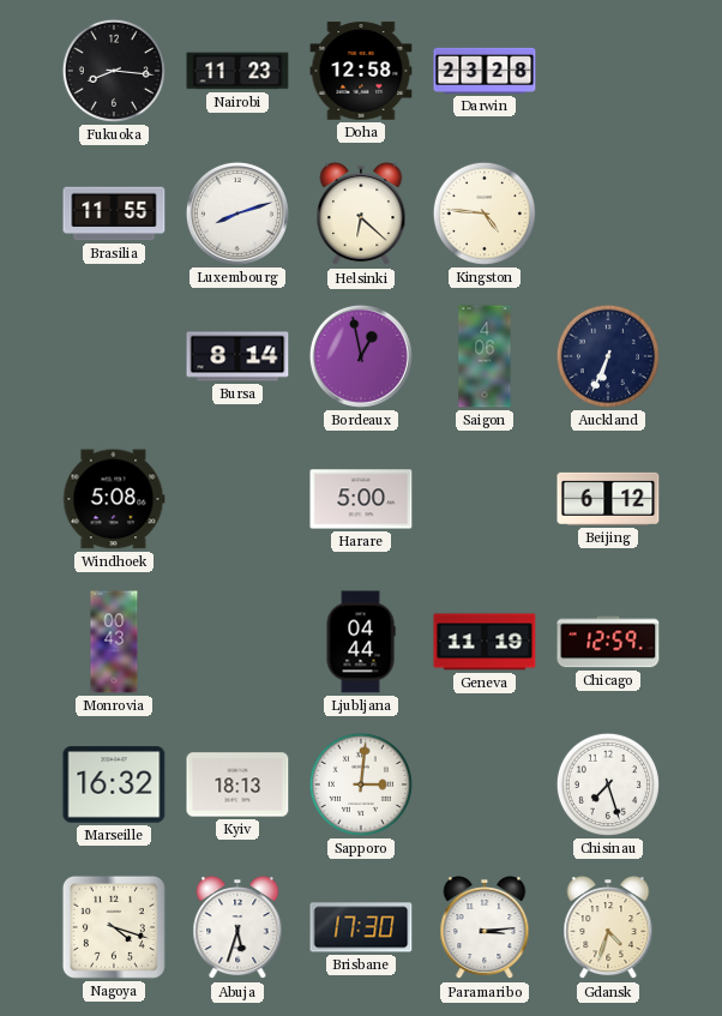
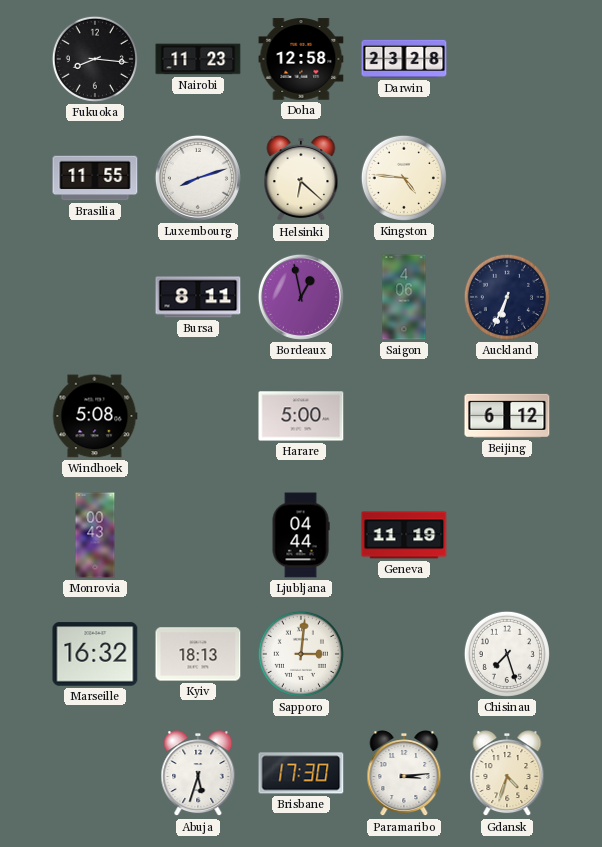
Bursa: 8:14 -> 8:11 (198, 297)
Chicago: 12:59 -> none (608, 642)
Nagoya: 4:18 -> none (114, 927)
